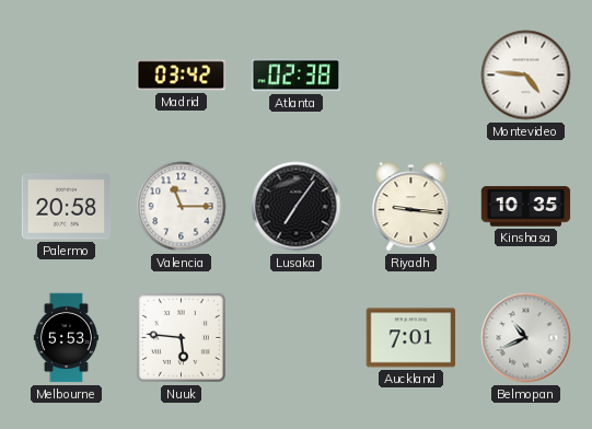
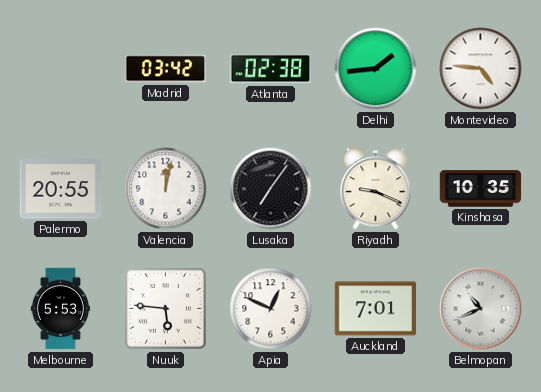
Delhi: none -> 1:44 (376, 69)
Palermo: 20:58 -> 20:55 (61, 189)
Valencia: 11:15 -> 12:02 (166, 189)
Riyadh: 9:16 -> 9:19 (376, 189)
Apia: none -> 12:49 (271, 309)
